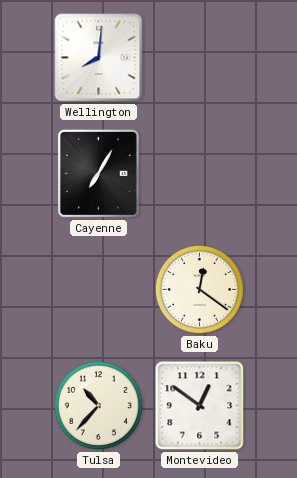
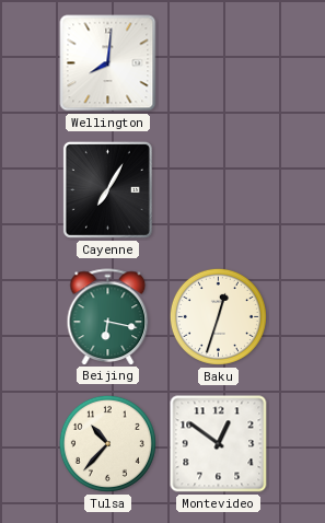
Beijing: none -> 6:17 (108, 316)
Baku: 12:21 -> 12:33 (218, 316)
